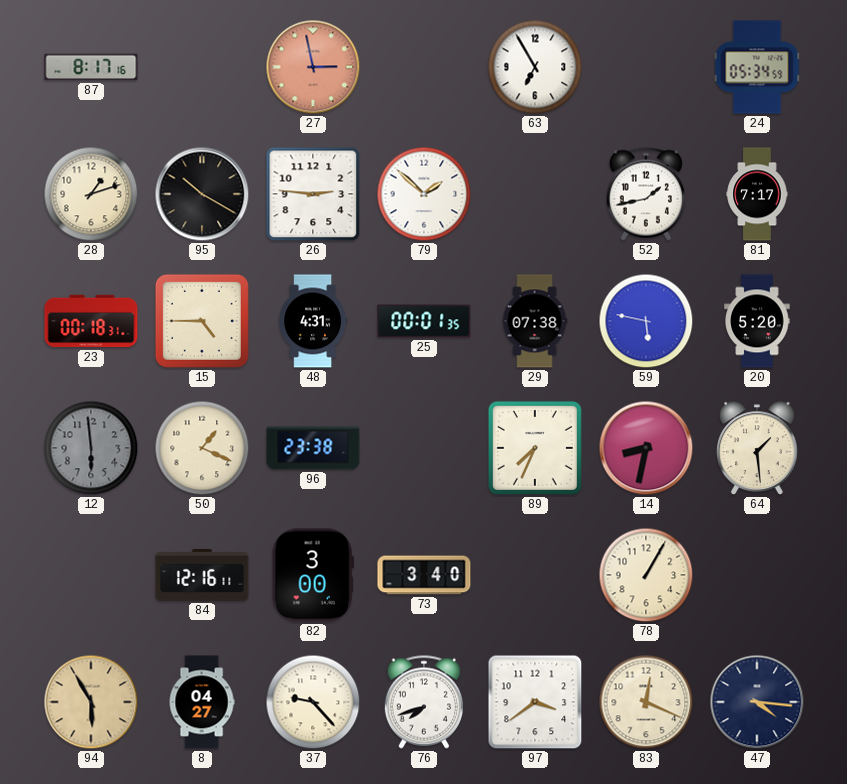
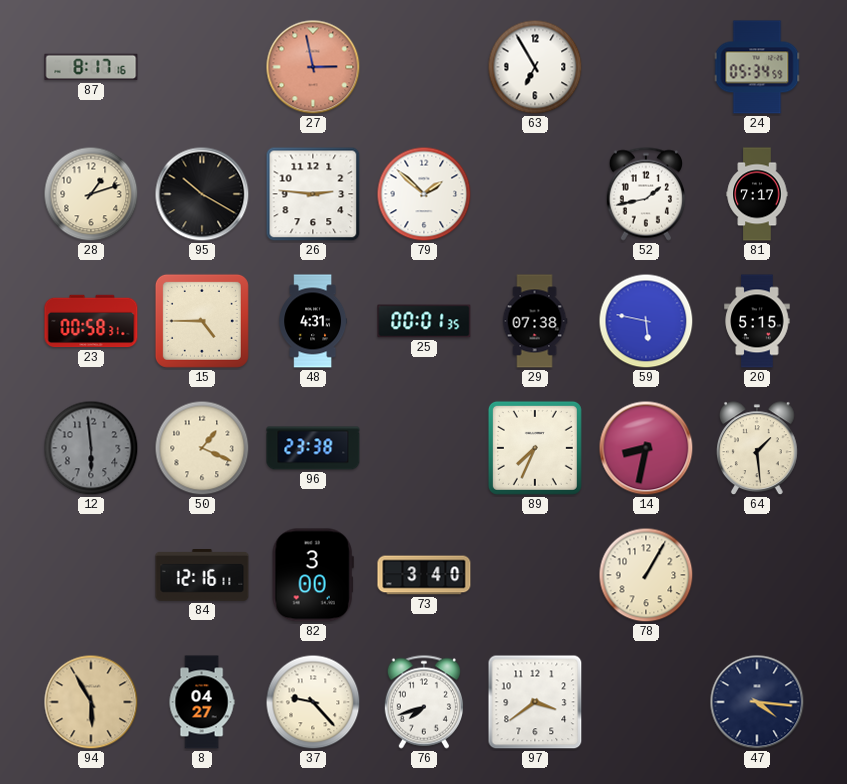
23: 00:18 -> 00:58 (91, 321)
20: 5:20 -> 5:15 (757, 321)
83: 12:19 -> none (646, 702)
